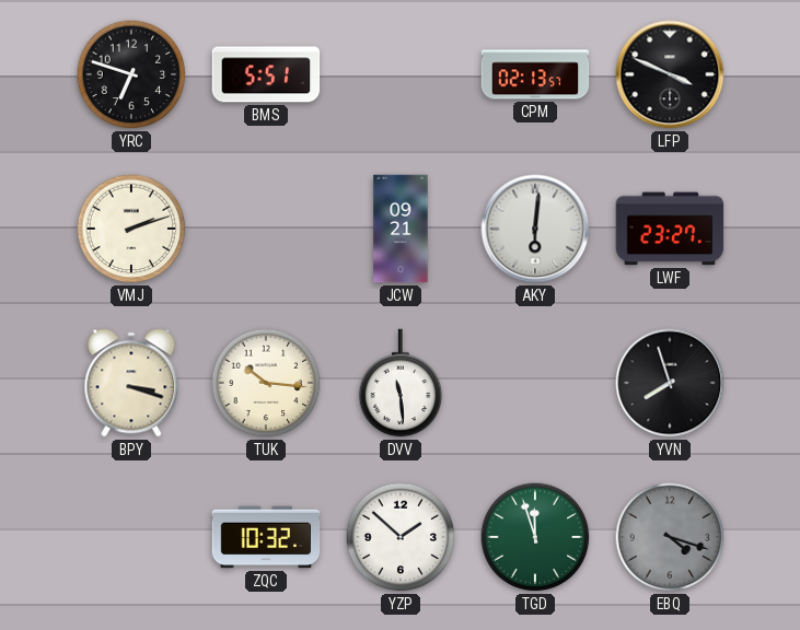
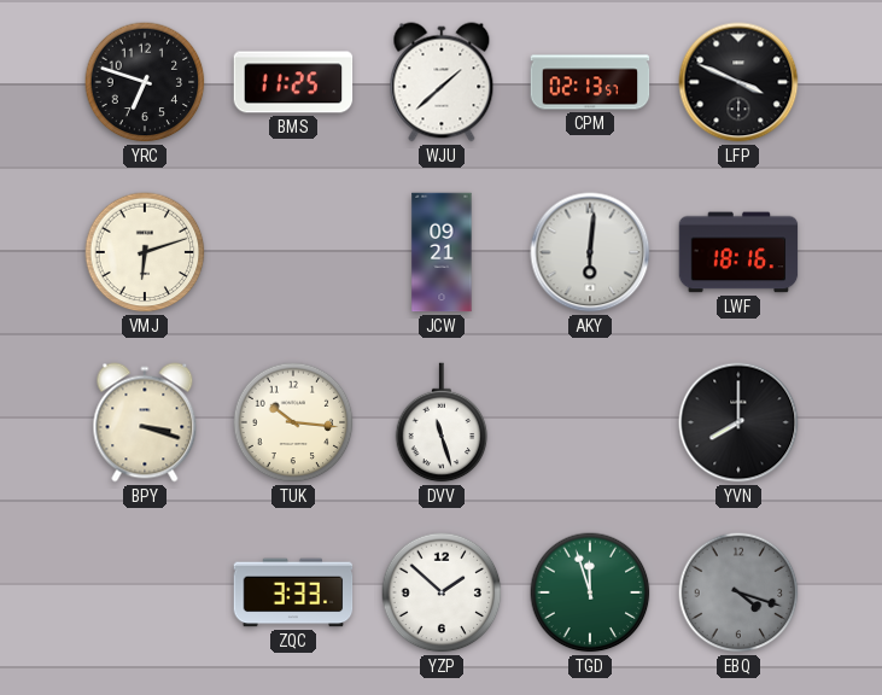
BMS: 5:51 -> 11:25 (293, 82)
WJU: none -> 1:38 (442, 82)
VMJ: 2:12 -> 6:12 (145, 252)
LWF: 23:27 -> 18:16 (738, 252)
DVV: 11:29 -> 11:27 (442, 422)
YVN: 7:57 -> 8:00 (738, 422)
ZQC: 10:32 -> 3:33 (293, 592)
